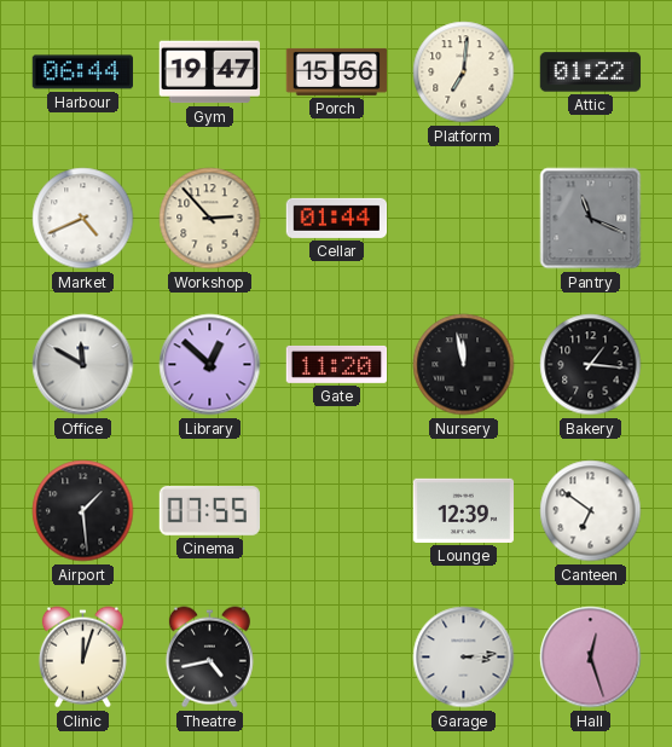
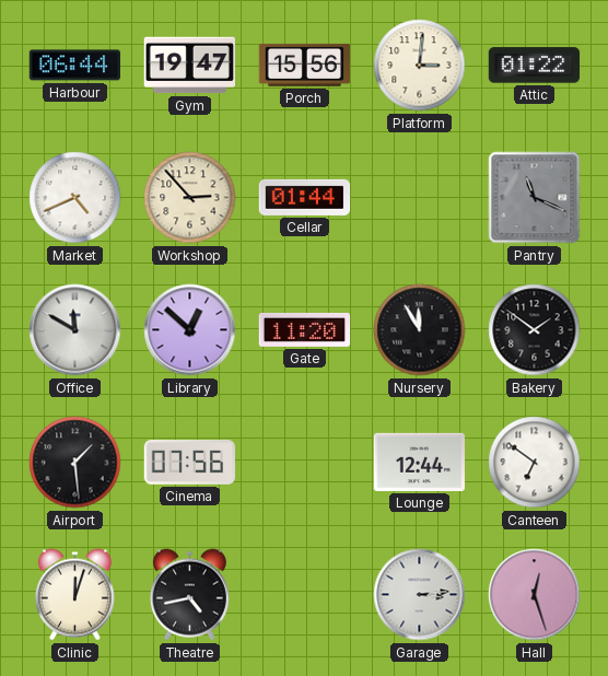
Platform: 7:01 -> 3:01 (420, 66)
Nursery: 11:58 -> 11:55 (420, 330)
Bakery: 1:16 -> 1:51 (535, 330)
Cinema: 07:55 -> 07:56 (189, 462)
Lounge: 12:39 -> 12:44 (420, 462)
